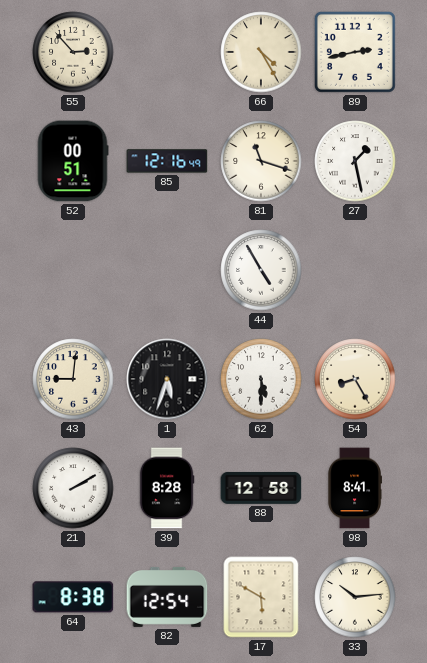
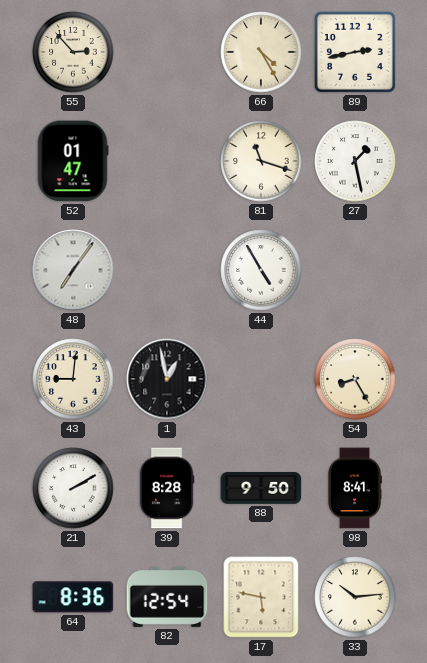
52: 00:51 -> 01:47 (73, 161)
85: 12:16 -> none (167, 161)
48: none -> 7:06 (73, 270)
1: 5:33 -> 12:58 (167, 379)
62: 5:30 -> none (261, 379)
88: 12:58 -> 9:50 (261, 488)
64: 8:38 -> 8:36 (73, 597)
17: 5:50 -> 5:47 (261, 597)
